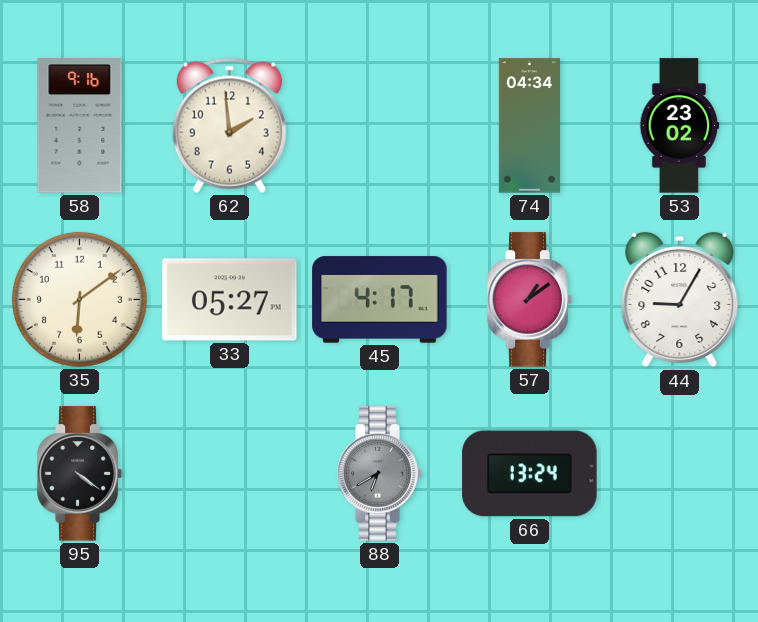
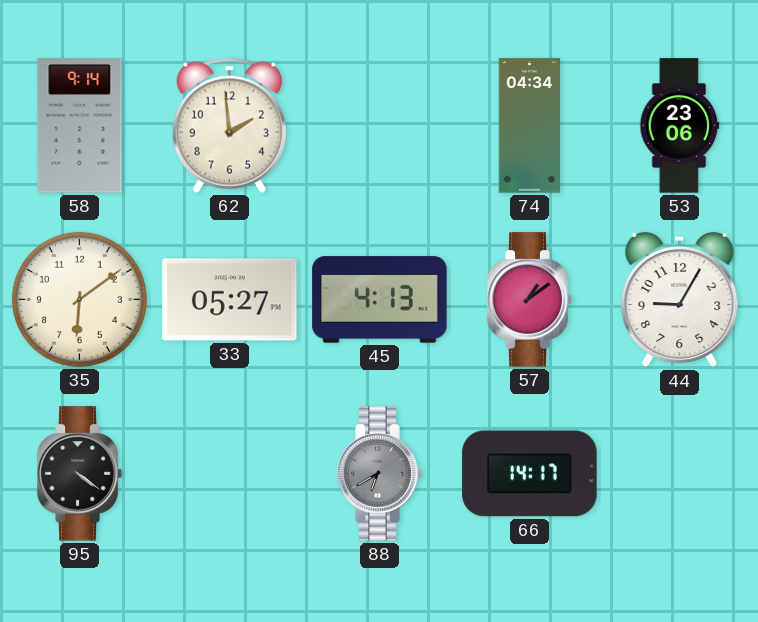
58: 9:16 -> 9:14 (80, 126)
53: 23:02 -> 23:06 (680, 126)
45: 4:17 -> 4:13 (380, 300)
66: 13:24 -> 14:17 (530, 474)
